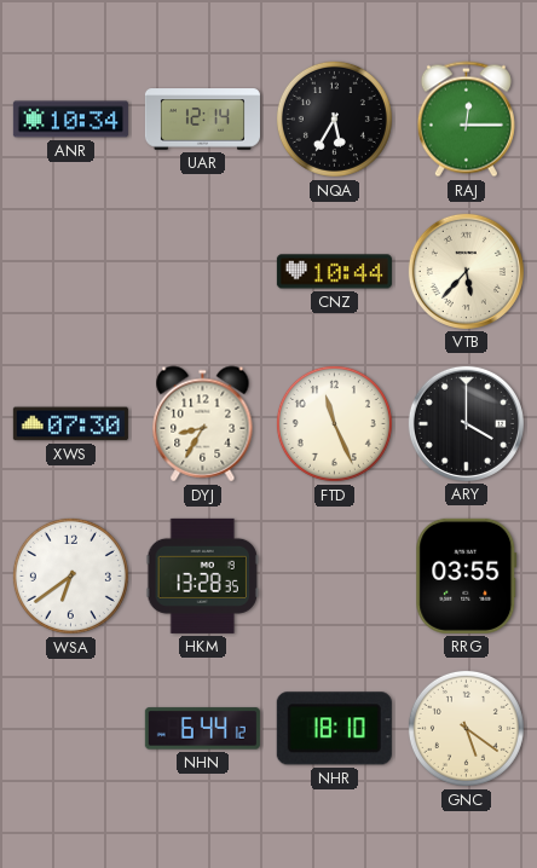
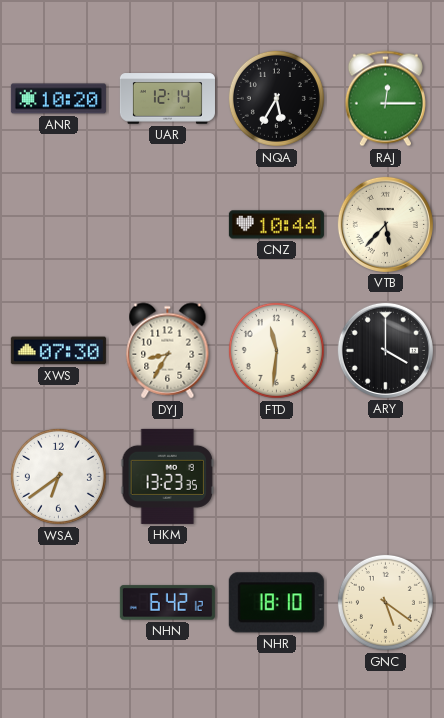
ANR: 10:34 -> 10:20 (58, 99)
FTD: 11:26 -> 11:31 (276, 350)
HKM: 13:28 -> 13:23 (167, 476)
RRG: 03:55 -> none (467, 575)
NHN: 6:44 -> 6:42 (167, 603)
